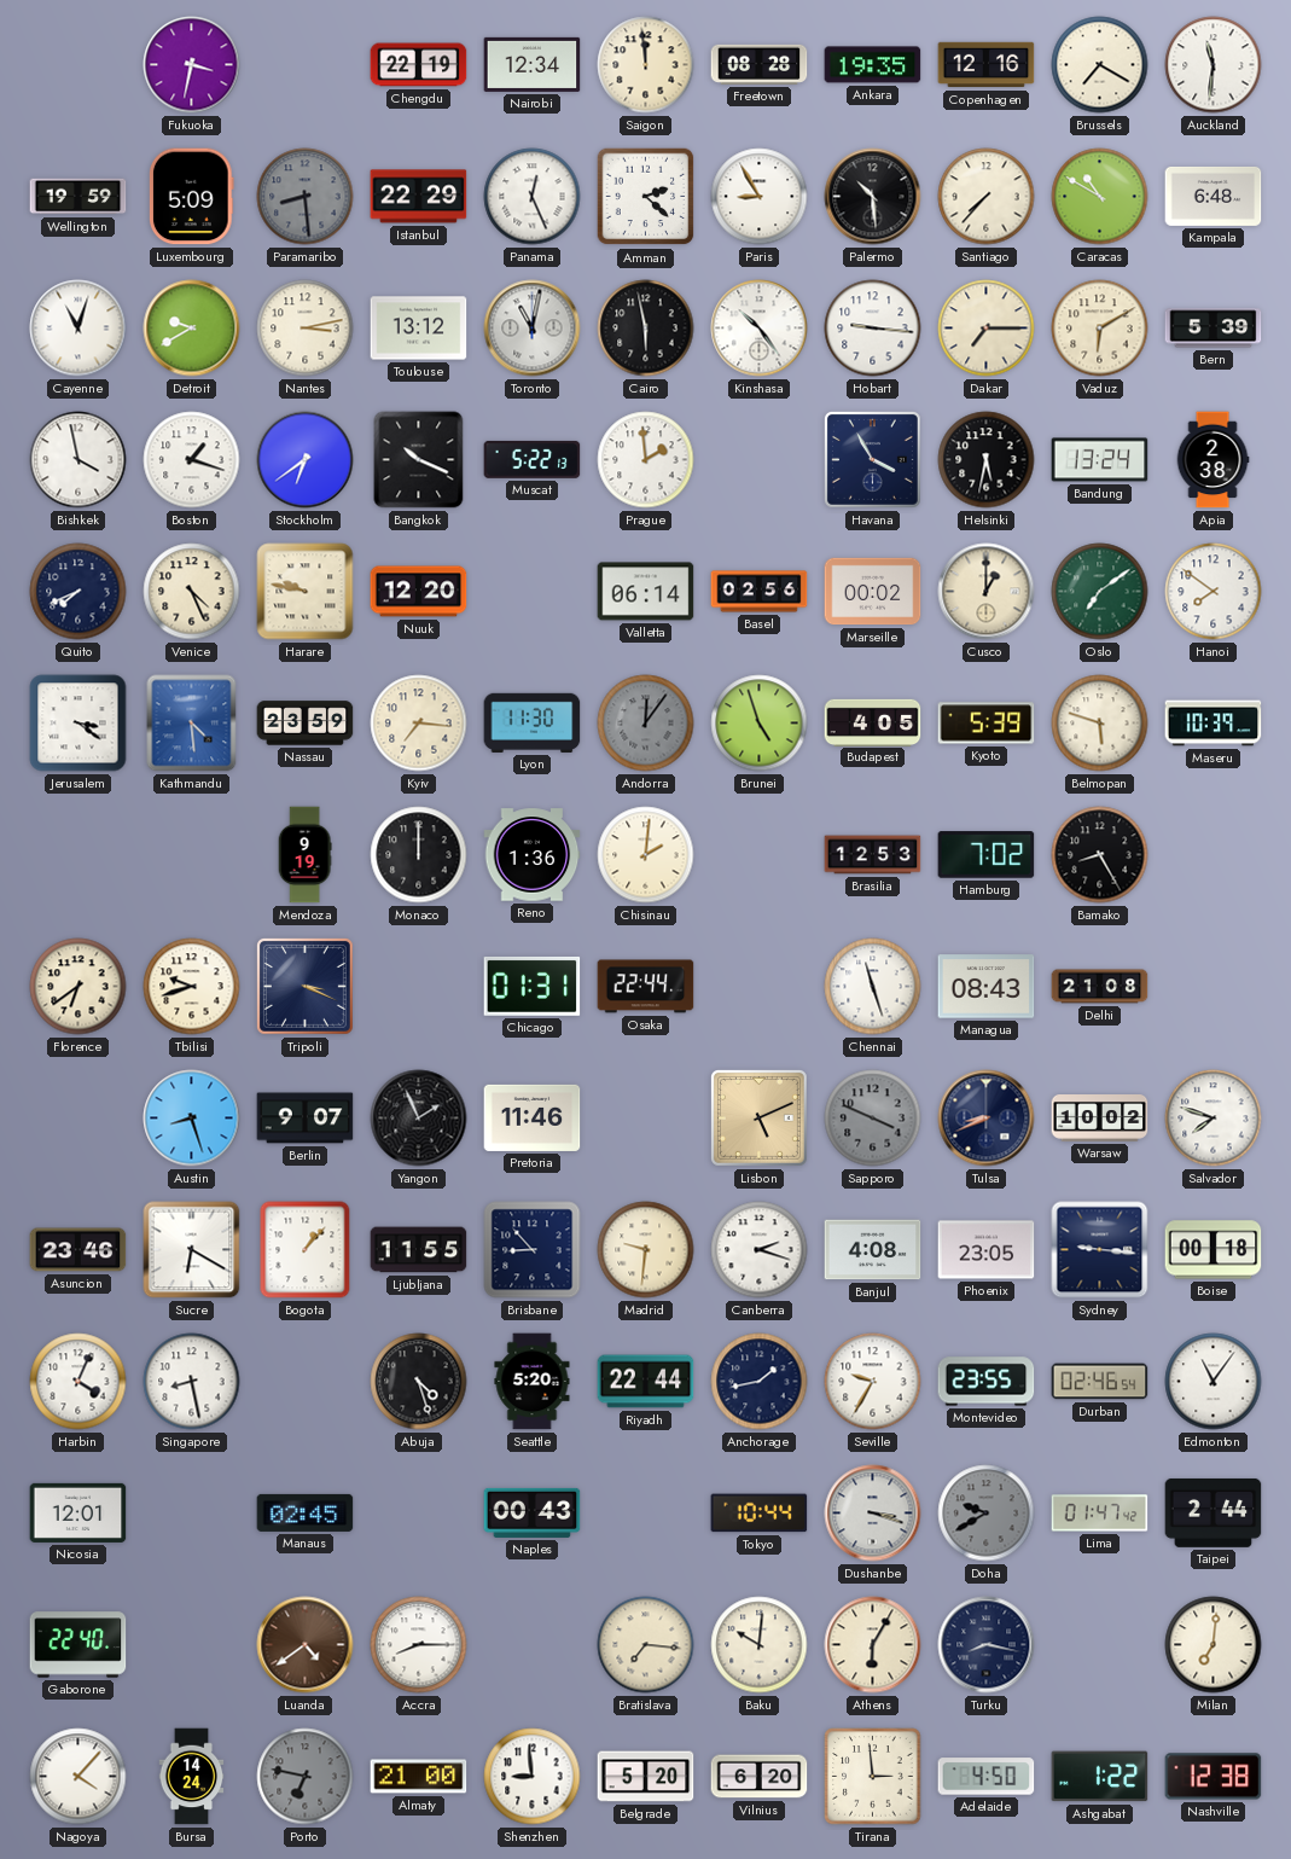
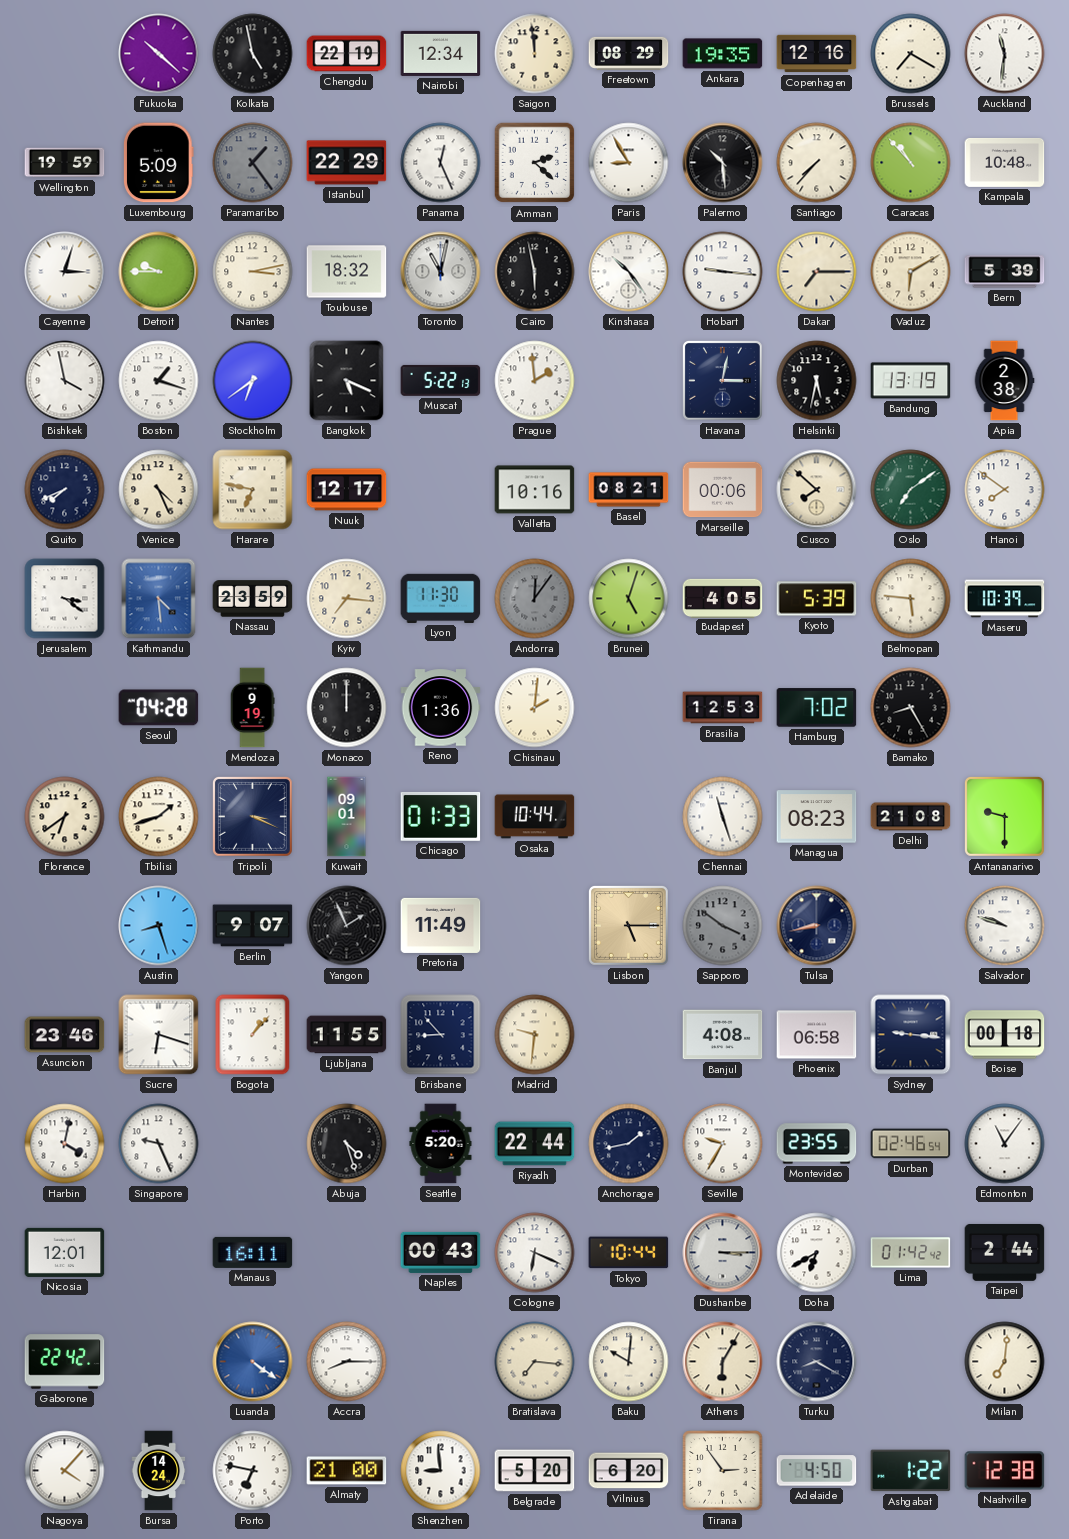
Fukuoka: 3:32 -> 10:22 (159, 54)
Kolkata: none -> 4:58 (253, 54)
Freetown: 08:28 -> 08:29 (629, 53)
Paramaribo: 8:29 -> 1:24 (253, 163)
Caracas: 10:50 -> 10:53 (911, 163)
Kampala: 6:48 -> 10:48 (1005, 162)
Cayenne: 11:03 -> 3:03 (65, 272)
Detroit: 9:40 -> 9:45 (159, 272)
Toulouse: 13:12 -> 18:32 (347, 272)
Bangkok: 10:19 -> 5:19 (347, 381)
Havana: 3:55 -> 3:02 (722, 380)
Bandung: 13:24 -> 13:19 (911, 381)
Harare: 9:47 -> 6:47 (253, 490)
Nuuk: 12:20 -> 12:17 (347, 490)
Valletta: 06:14 -> 10:16 (535, 490)
Basel: 02:56 -> 08:21 (629, 490)
Marseille: 00:02 -> 00:06 (723, 490)
Cusco: 1:00 -> 7:52 (817, 490)
Brunei: 4:57 -> 5:03 (629, 599)
Belmopan: 5:48 -> 5:46 (911, 599)
Seoul: none -> 04:28 (159, 708)
Tbilisi: 9:42 -> 1:42 (159, 817)
Kuwait: none -> 09:01 (347, 817)
Chicago: 01:31 -> 01:33 (441, 816)
Osaka: 22:44 -> 10:44 (535, 817)
Managua: 08:43 -> 08:23 (817, 817)
Antananarivo: none -> 9:30 (1004, 816)
Pretoria: 11:46 -> 11:49 (441, 925)
Lisbon: 5:11 -> 5:15 (628, 925)
Sapporo: 3:49 -> 3:51 (723, 926)
Tulsa: 8:41 -> 8:43 (817, 926)
Warsaw: 10:02 -> none (1100, 1119)
Salvador: 7:48 -> 9:48 (1005, 926)
Sucre: 6:20 -> 6:18 (159, 1035)
Canberra: 2:18 -> none (760, 1250)
Phoenix: 23:05 -> 06:58 (817, 1035)
Harbin: 4:04 -> 4:02 (65, 1144)
Singapore: 8:28 -> 9:26 (159, 1144)
Manaus: 02:45 -> 16:11 (253, 1252)
Cologne: none -> 6:19 (535, 1253)
Dushanbe: 3:18 -> 3:15 (723, 1253)
Doha: 9:40 -> 6:40 (817, 1253)
Doha dial: grey -> white (817, 1253)
Lima: 01:47 -> 01:42 (911, 1253)
Gaborone: 22:40 -> 22:42 (65, 1362)
Luanda: 4:39 -> 4:21 (253, 1362)
Luanda dial: brown -> blue (253, 1362)
Turku: 8:17 -> 8:20 (817, 1362)
Porto dial: grey -> white (253, 1471)
Tirana: 2:59 -> 2:54 (723, 1471)
